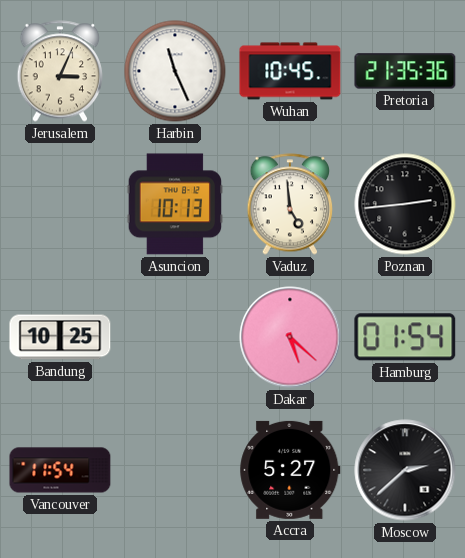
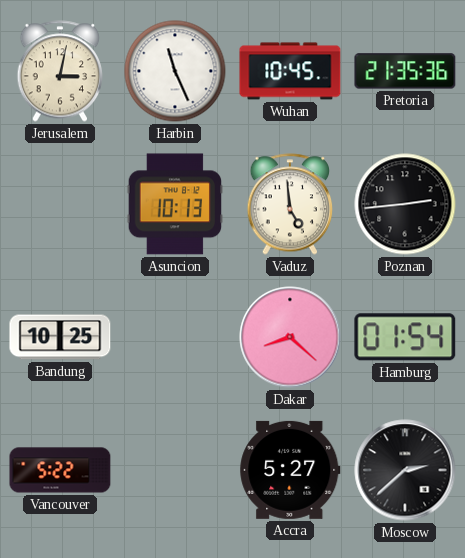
Jerusalem: 3:04 -> 3:02 (60, 71)
Dakar: 5:22 -> 8:22 (290, 337)
Vancouver: 11:54 -> 5:22 (60, 470)
